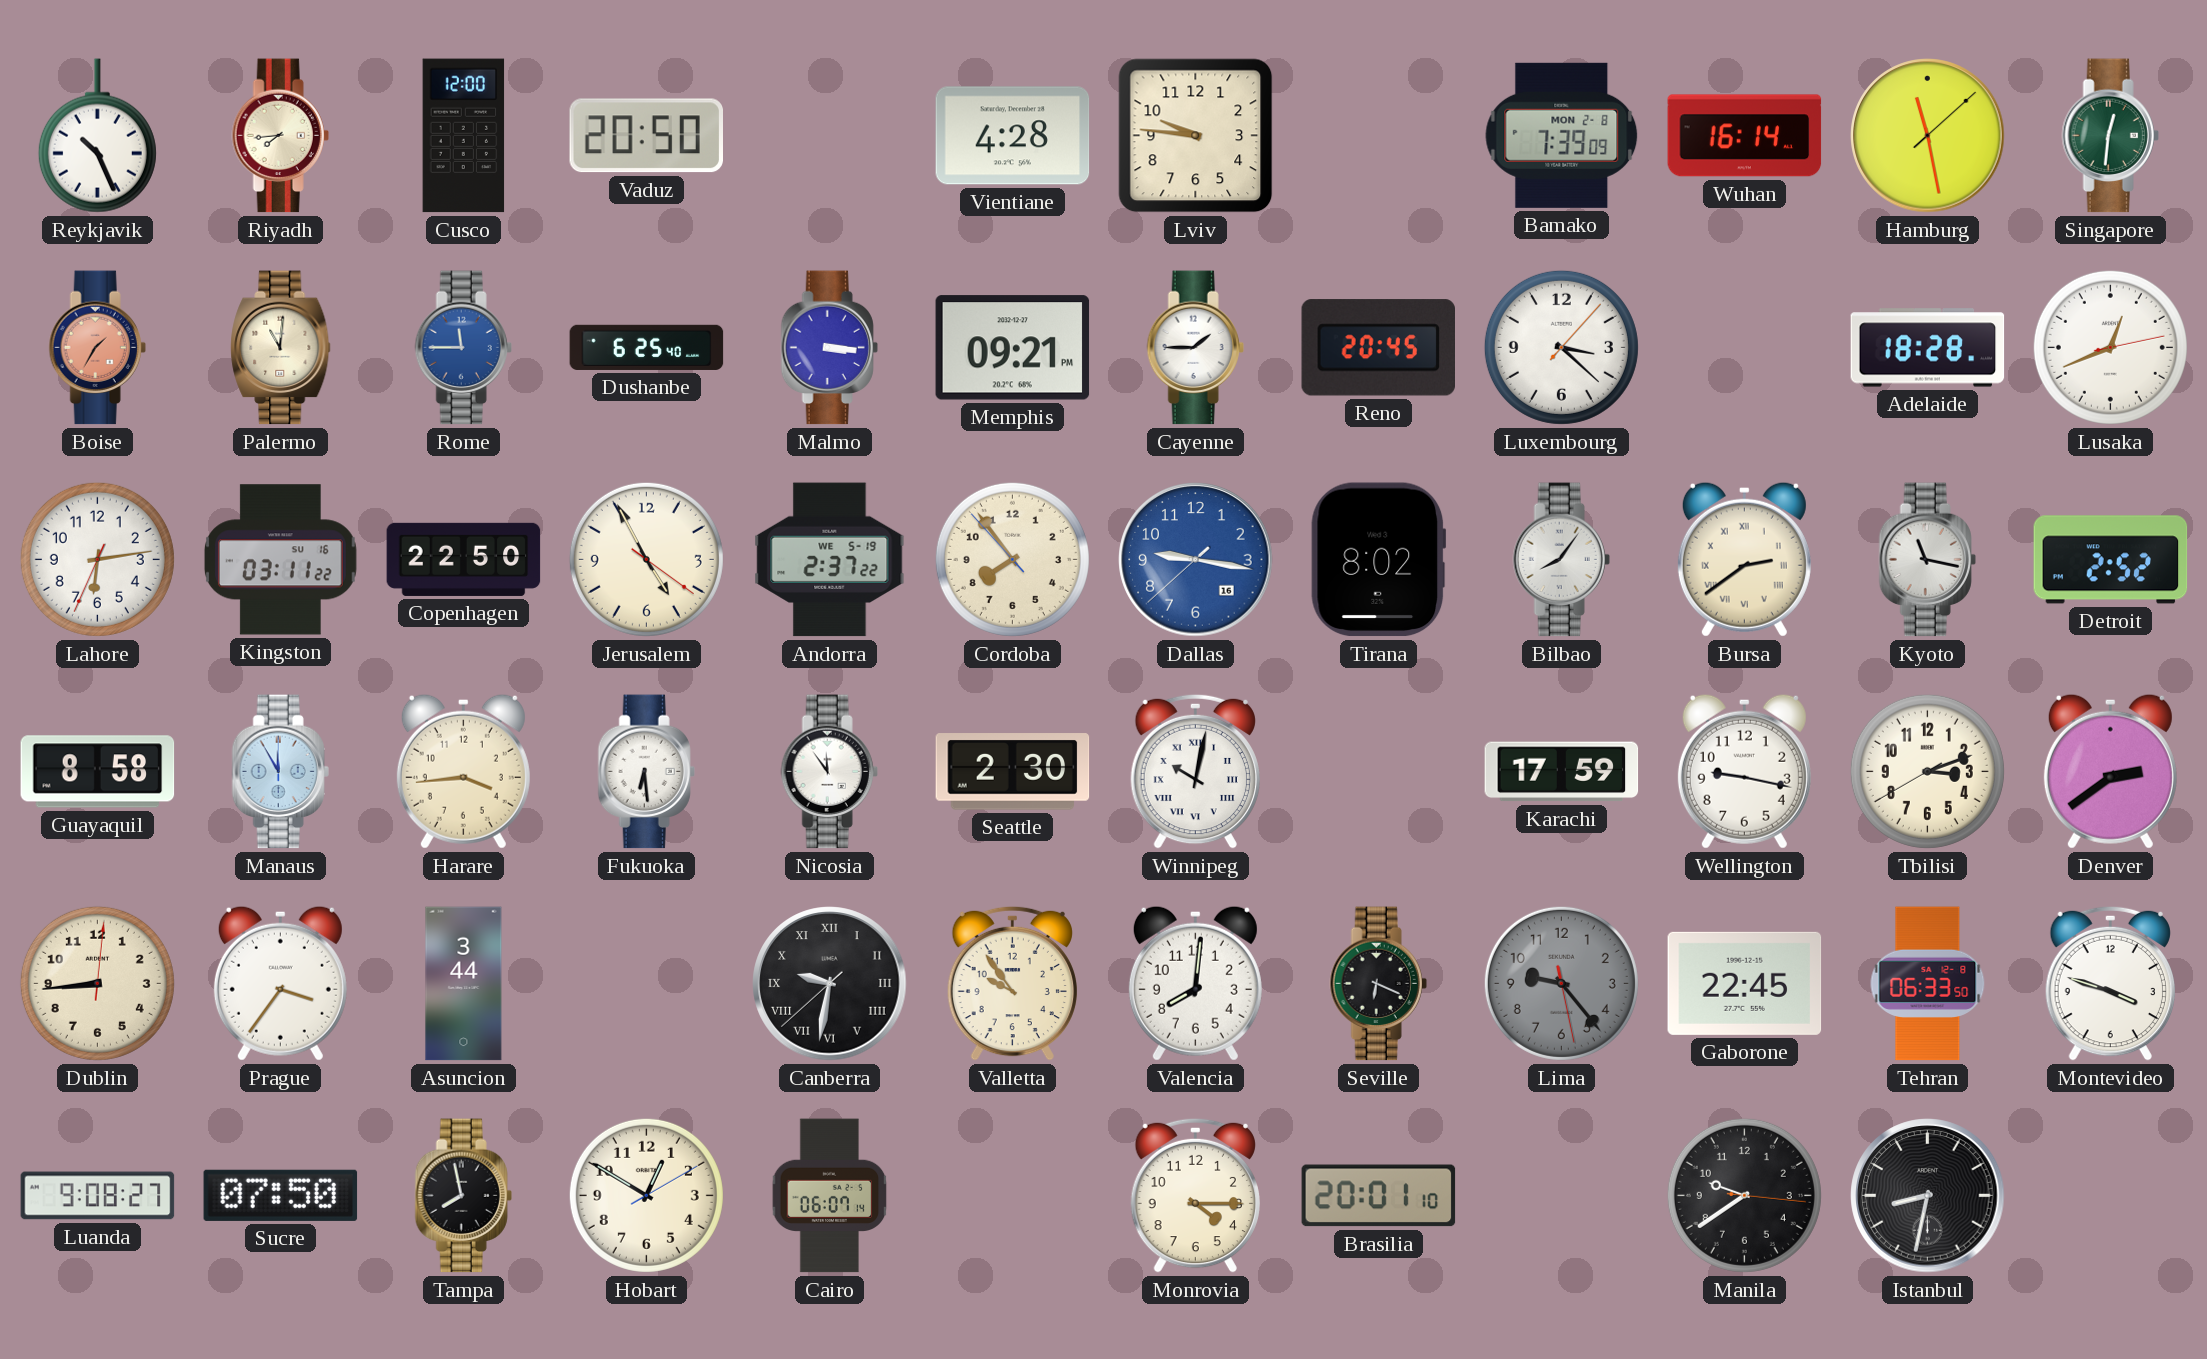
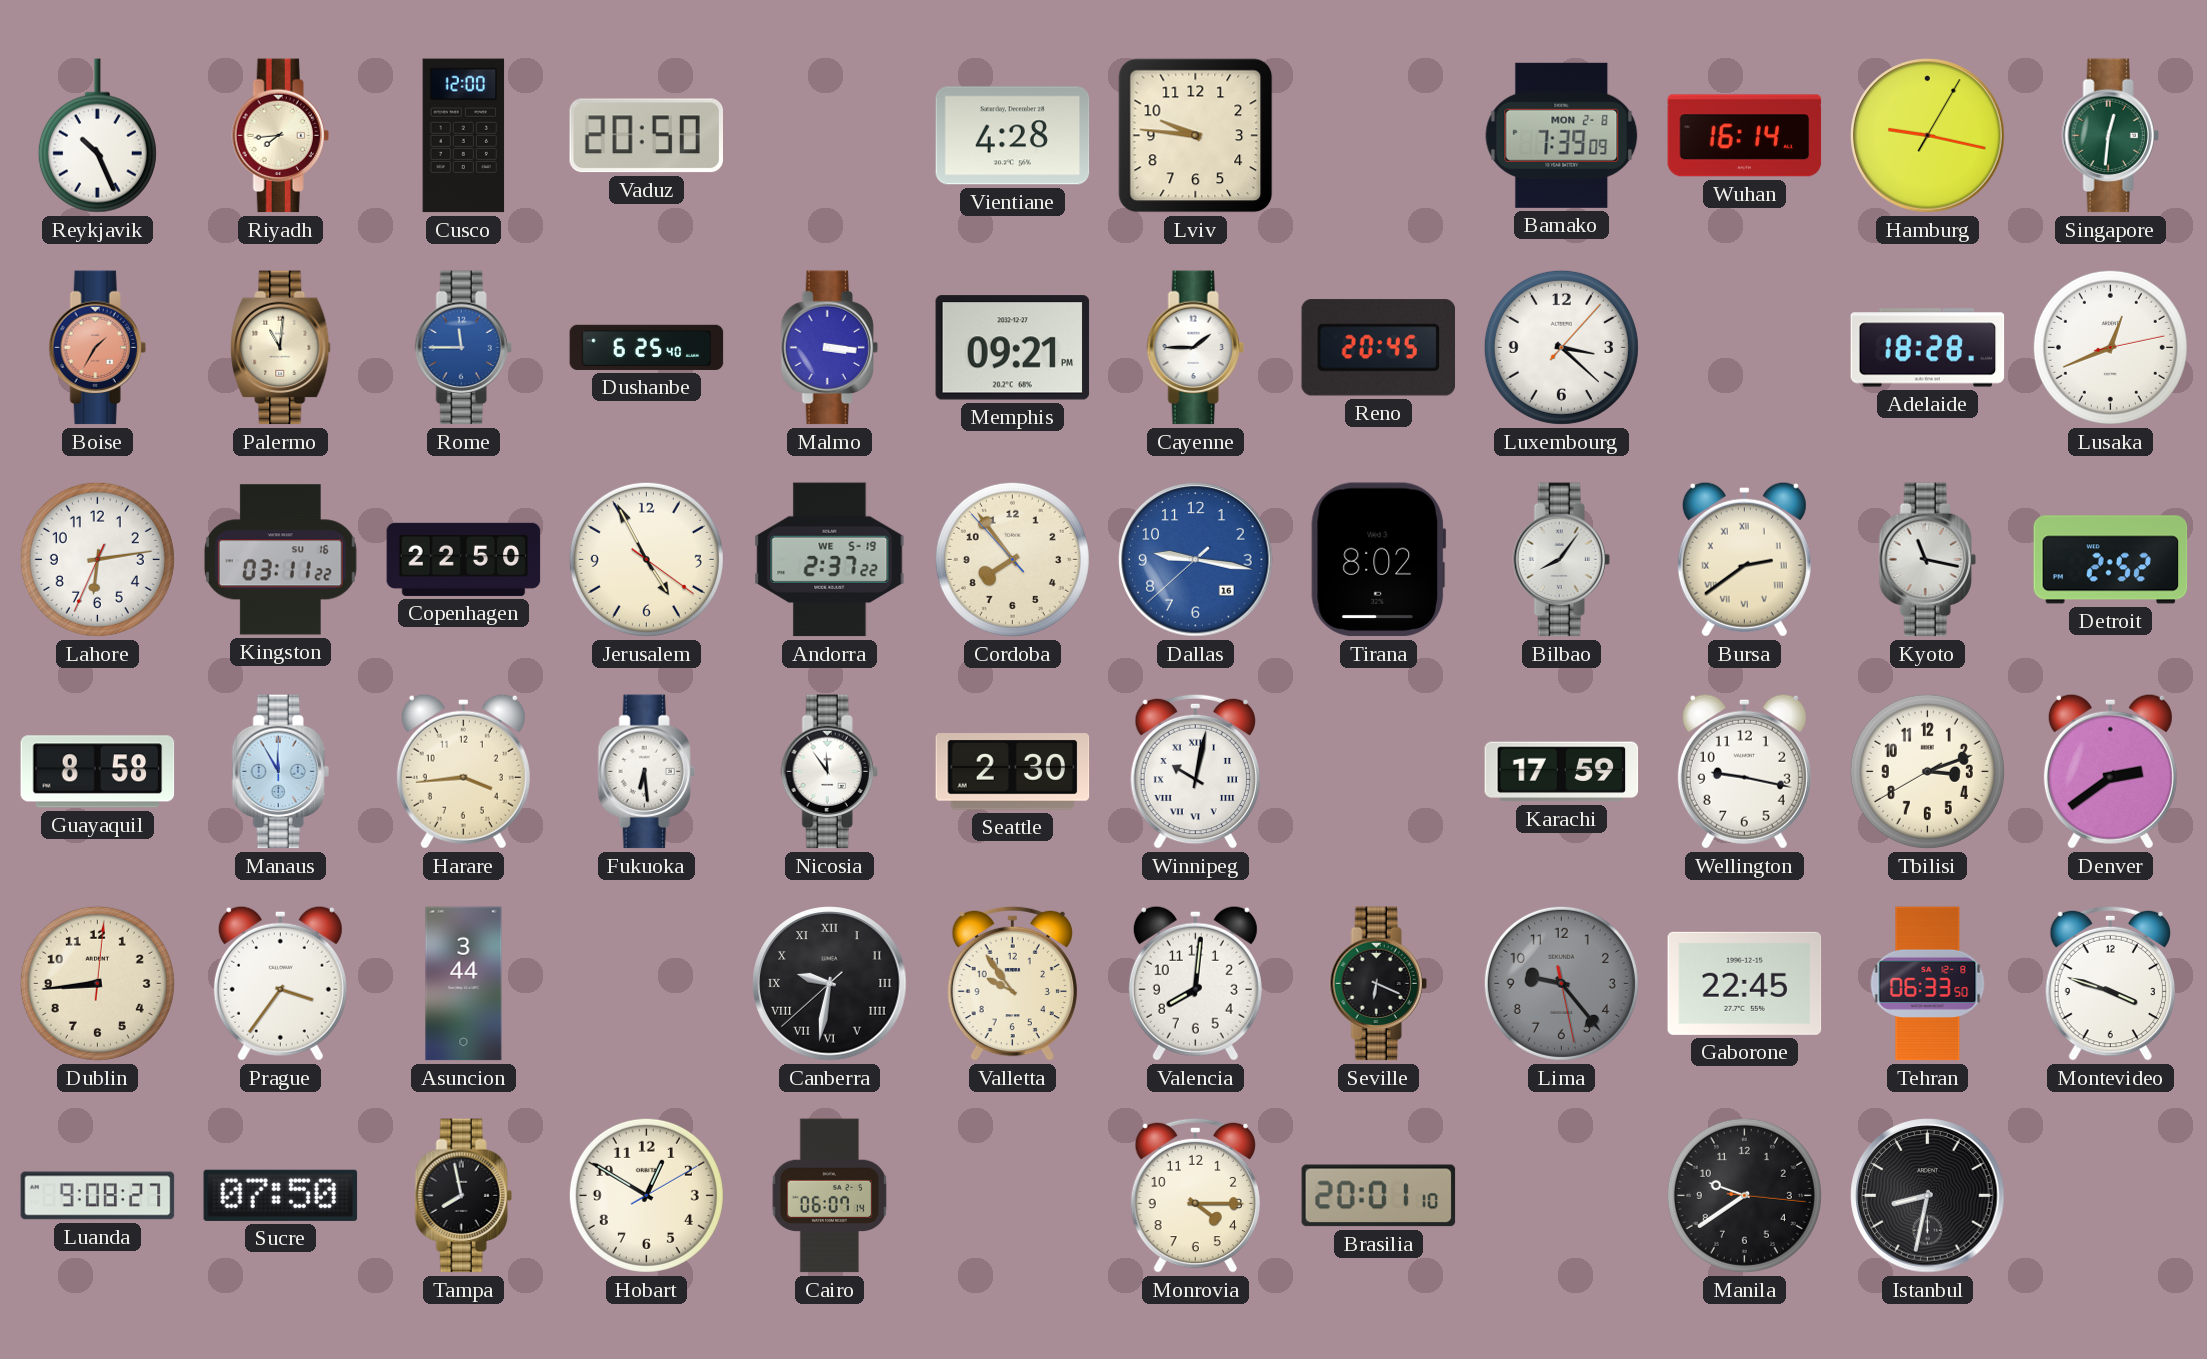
Hamburg: 11:28 -> 9:17 (1928, 136)
